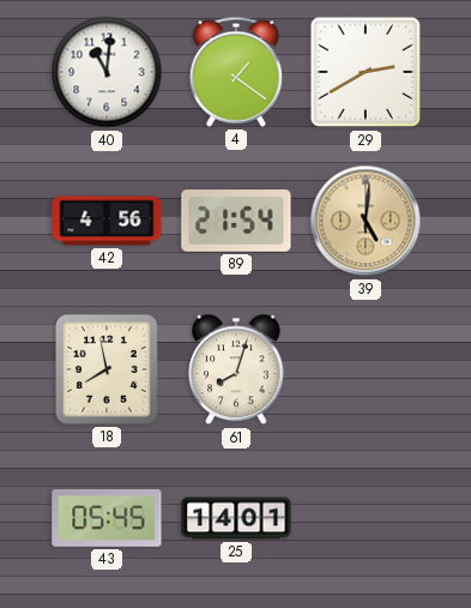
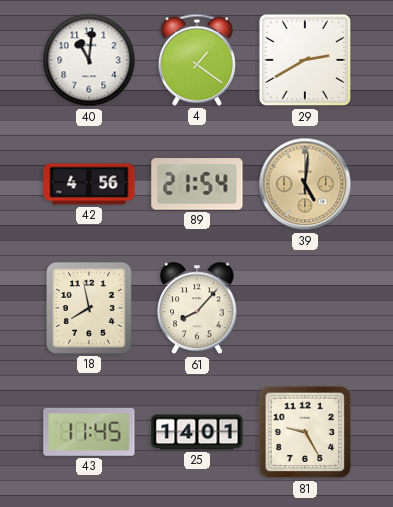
61: 8:03 -> 8:07 (197, 308)
43: 05:45 -> 11:45 (89, 432)
81: none -> 9:25 (305, 432)
